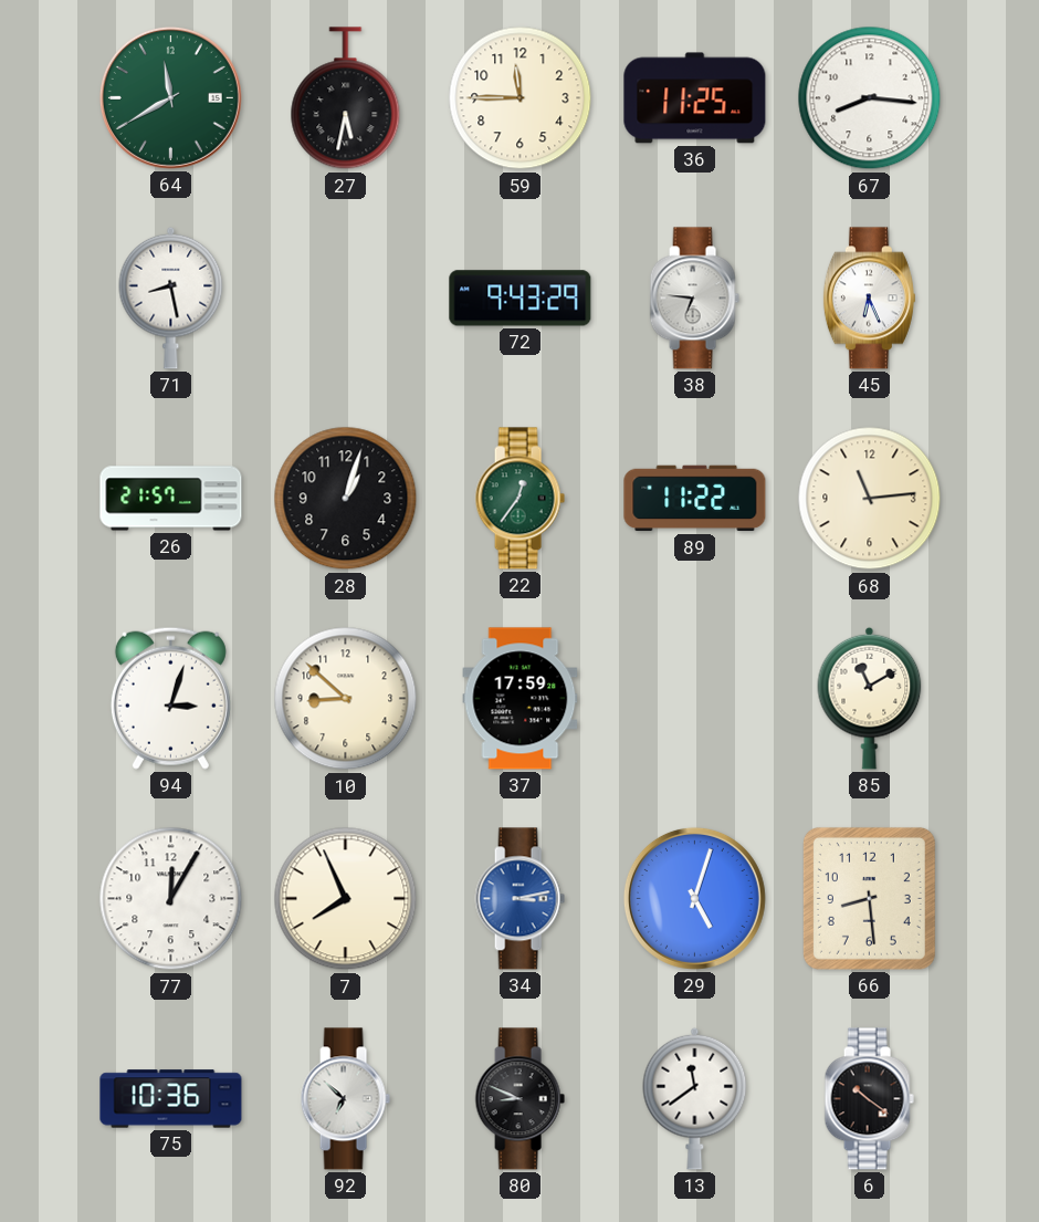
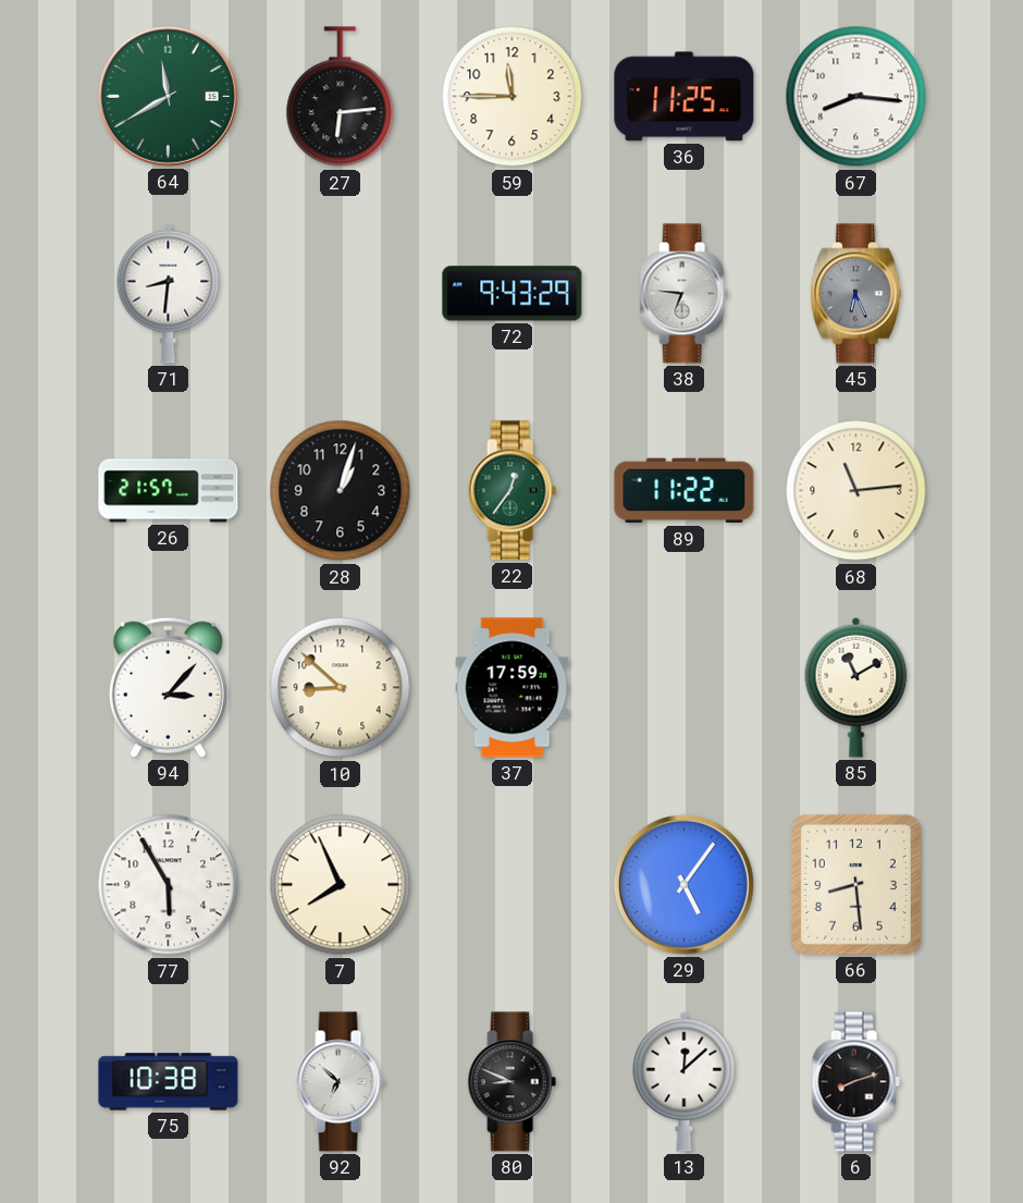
27: 5:32 -> 6:14 (341, 97)
71: 8:28 -> 8:31 (169, 293)
45 dial: white -> grey (855, 294)
94: 3:03 -> 3:07 (168, 687)
77: 12:05 -> 5:55 (169, 885)
34: 3:13 -> none (519, 899)
29: 5:03 -> 5:06 (683, 884)
75: 10:36 -> 10:38 (169, 1082)
13: 11:39 -> 12:08 (685, 1081)
6: 10:21 -> 8:12 (855, 1082)
